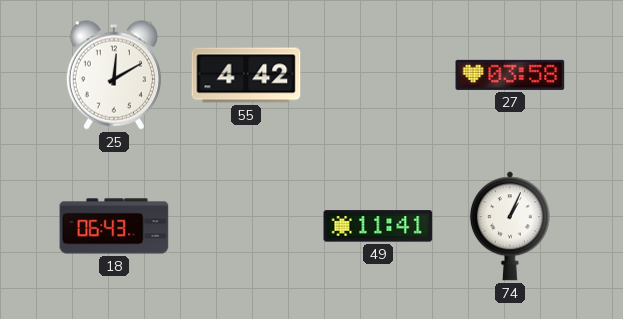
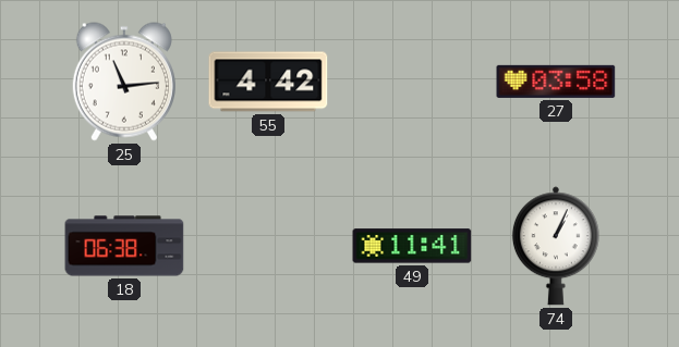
25: 12:10 -> 11:14 (124, 82)
18: 06:43 -> 06:38 (124, 246)
